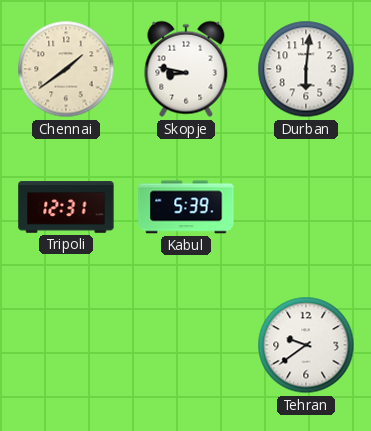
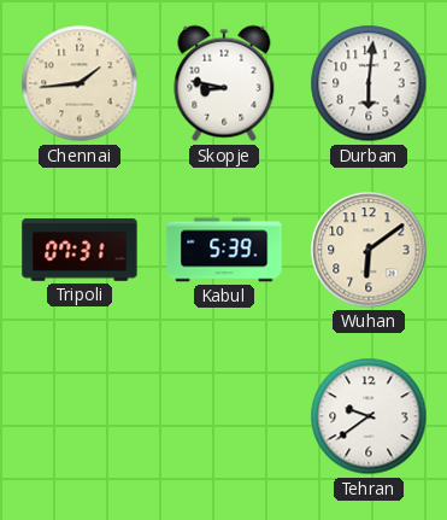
Chennai: 1:39 -> 1:44 (80, 83)
Tripoli: 12:31 -> 07:31 (80, 250)
Wuhan: none -> 6:09 (369, 250)
